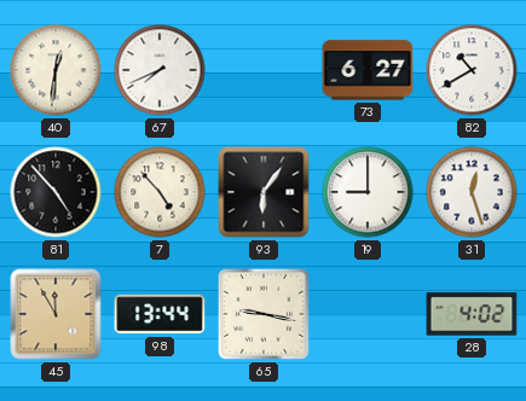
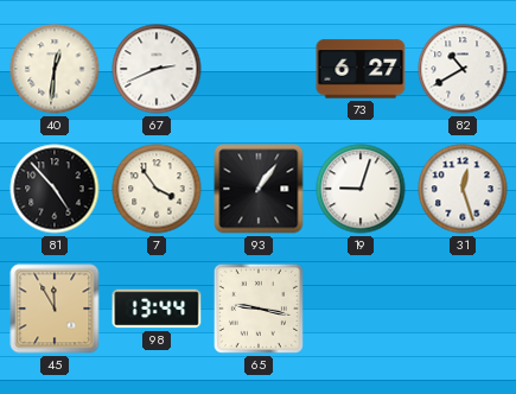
67: 7:41 -> 2:41 (157, 69)
7: 4:53 -> 3:54 (157, 189)
93: 6:06 -> 1:06 (259, 189)
19: 9:00 -> 9:03 (361, 189)
28: 4:02 -> none (472, 314)
